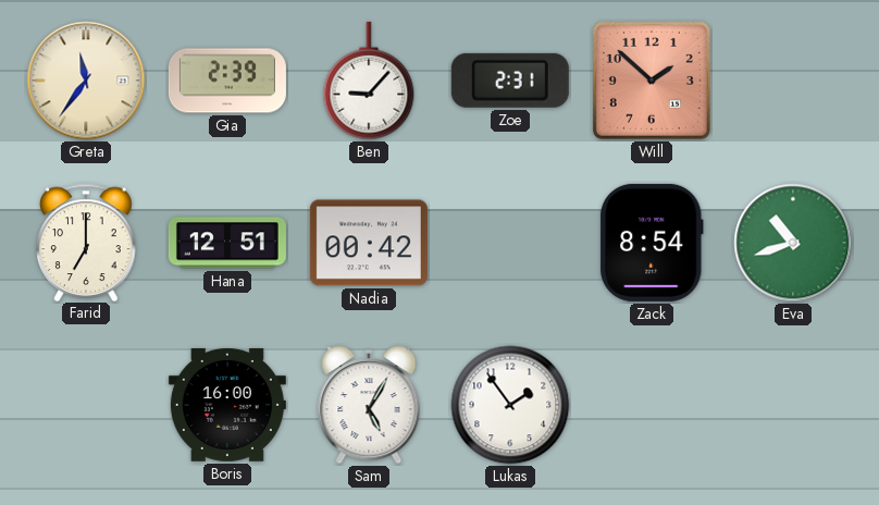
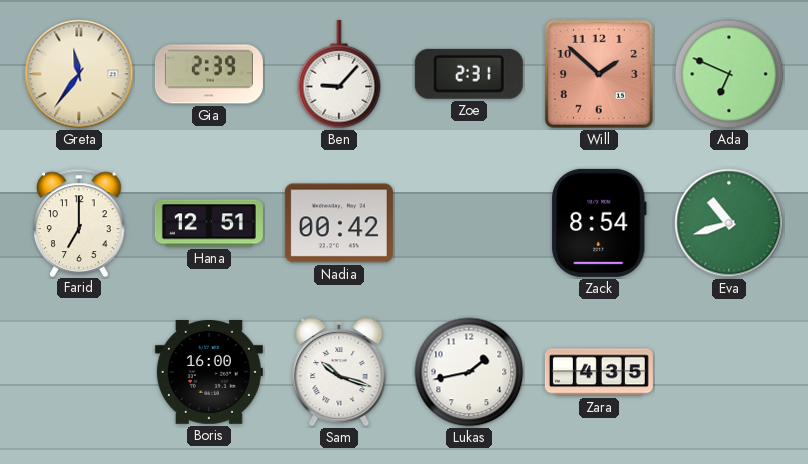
Ada: none -> 6:49 (729, 74)
Sam: 5:05 -> 10:18 (339, 372)
Lukas: 1:54 -> 1:43 (469, 372)
Zara: none -> 4:35 (599, 372)
